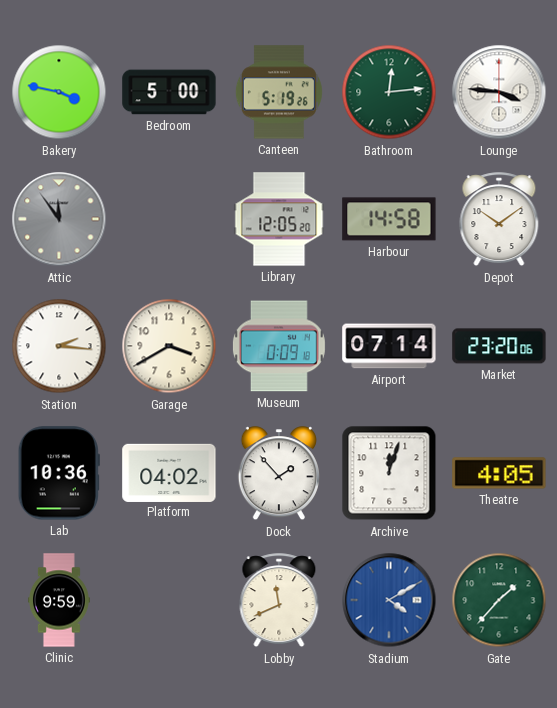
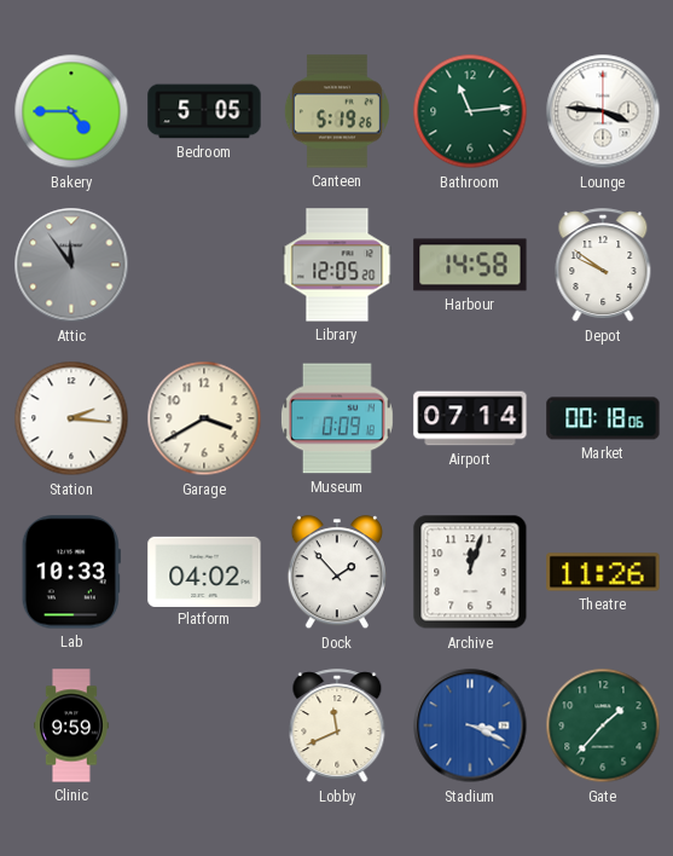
Bakery: 3:47 -> 4:45 (71, 111)
Bedroom: 5:00 -> 5:05 (204, 111)
Bathroom: 12:14 -> 11:14 (470, 111)
Depot: 10:09 -> 9:51 (603, 266)
Market: 23:20 -> 00:18 (603, 418)
Lab: 10:36 -> 10:33 (71, 572)
Theatre: 4:05 -> 11:26 (603, 572)
Stadium: 4:10 -> 3:19 (470, 725)
